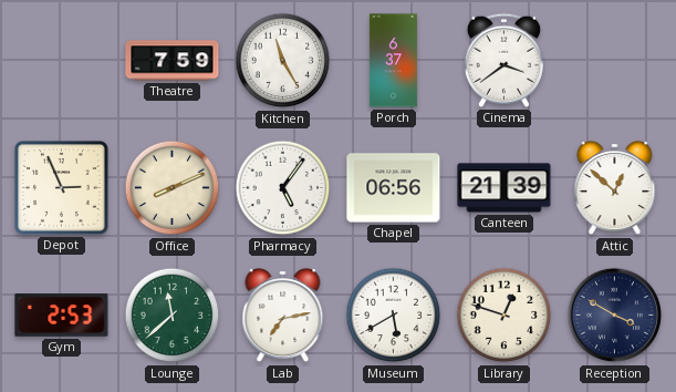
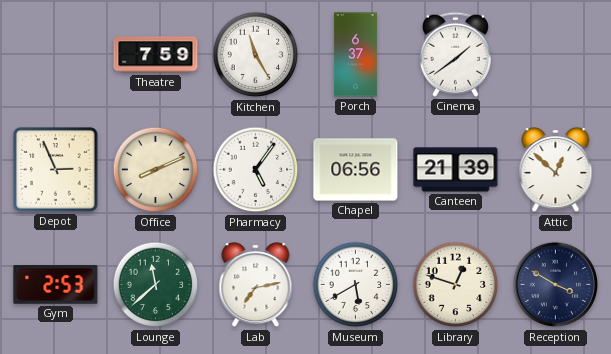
Cinema: 3:39 -> 1:39 (455, 54)
